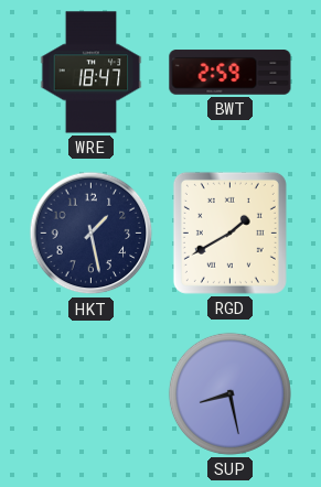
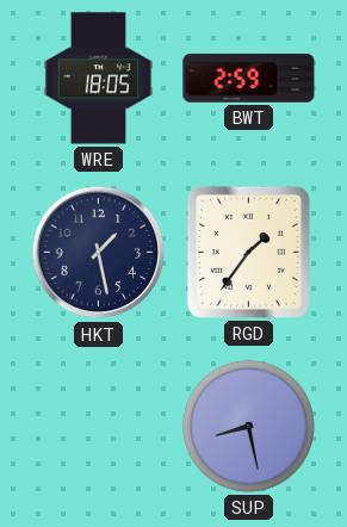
WRE: 18:47 -> 18:05 (99, 79)
RGD: 1:40 -> 1:36 (248, 252)
